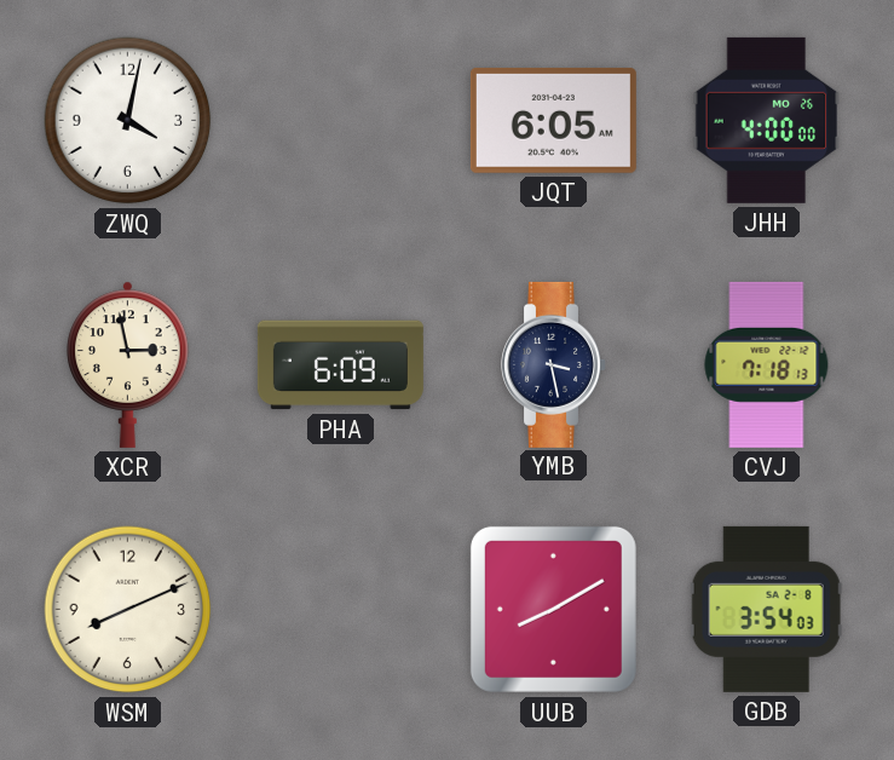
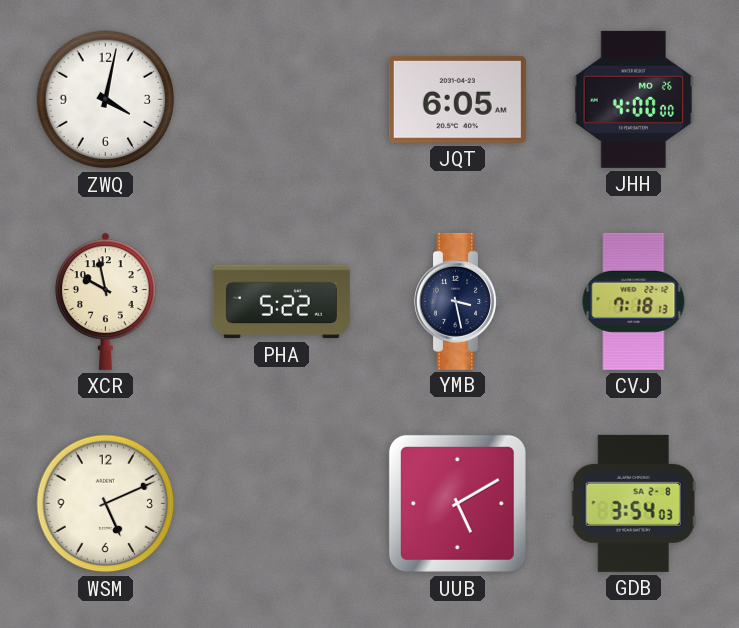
XCR: 2:58 -> 9:58 (106, 301)
PHA: 6:09 -> 5:22 (281, 302)
WSM: 8:11 -> 5:11 (106, 504)
UUB: 8:10 -> 5:10 (457, 503)
